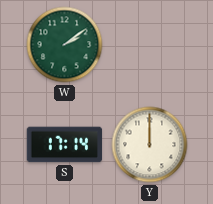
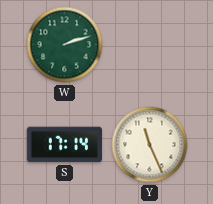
W: 2:09 -> 2:12 (65, 45)
Y: 12:00 -> 11:26 (150, 145)
